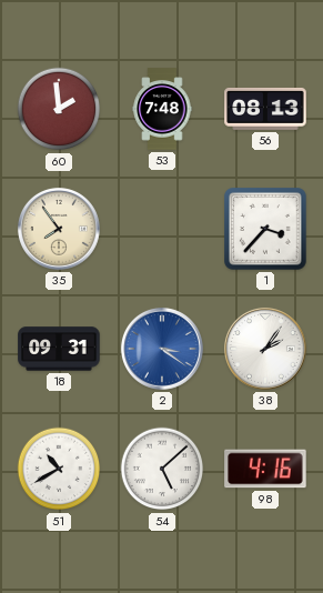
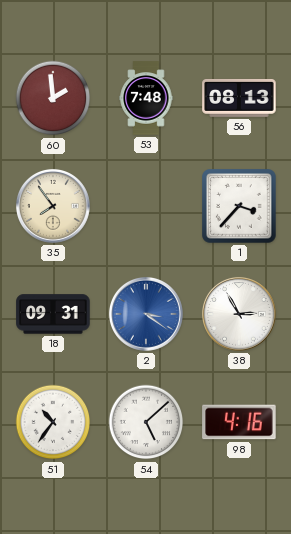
38: 2:06 -> 2:55 (239, 314)
51: 10:40 -> 10:36 (53, 422)
